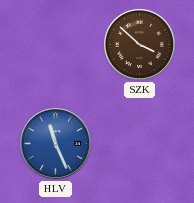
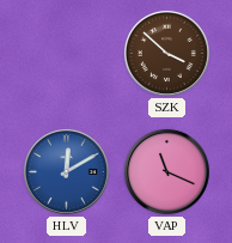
HLV: 11:26 -> 12:10 (66, 171)
VAP: none -> 11:19 (166, 171)
